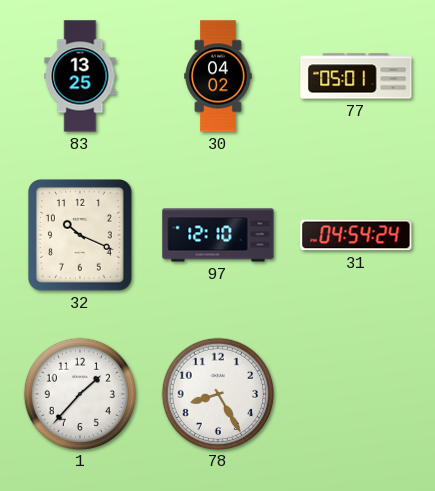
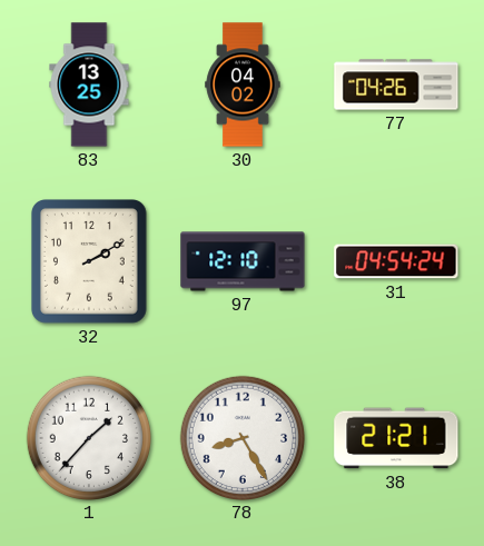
77: 05:01 -> 04:26 (396, 85)
32: 10:19 -> 2:10 (89, 262)
38: none -> 21:21 (396, 438)
